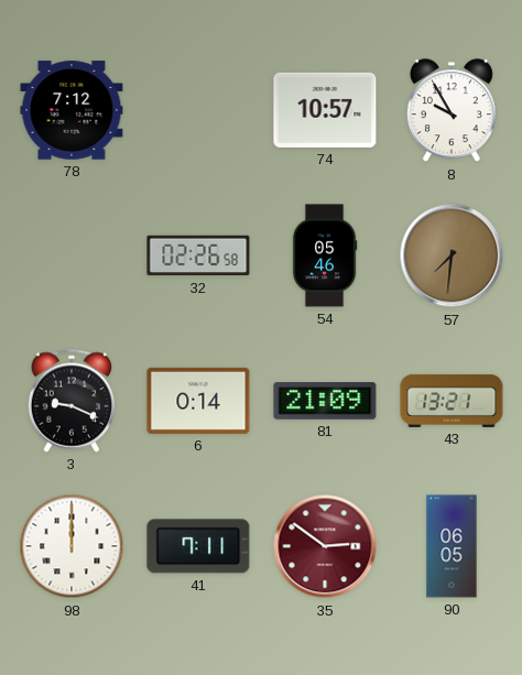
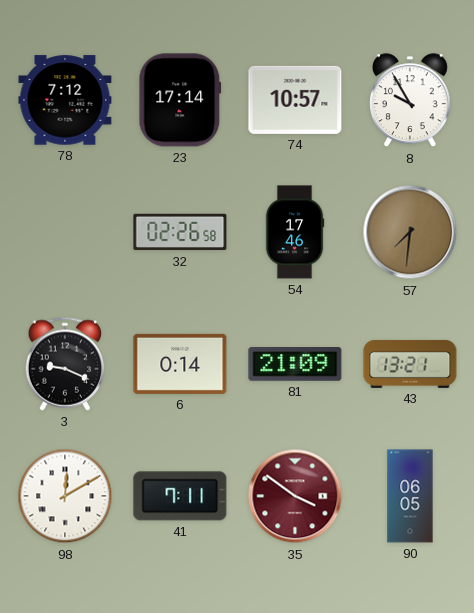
23: none -> 17:14 (180, 100)
54: 05:46 -> 17:46 (295, 232)
98: 12:00 -> 12:10 (65, 496)
35: 2:51 -> 3:51 (295, 496)
